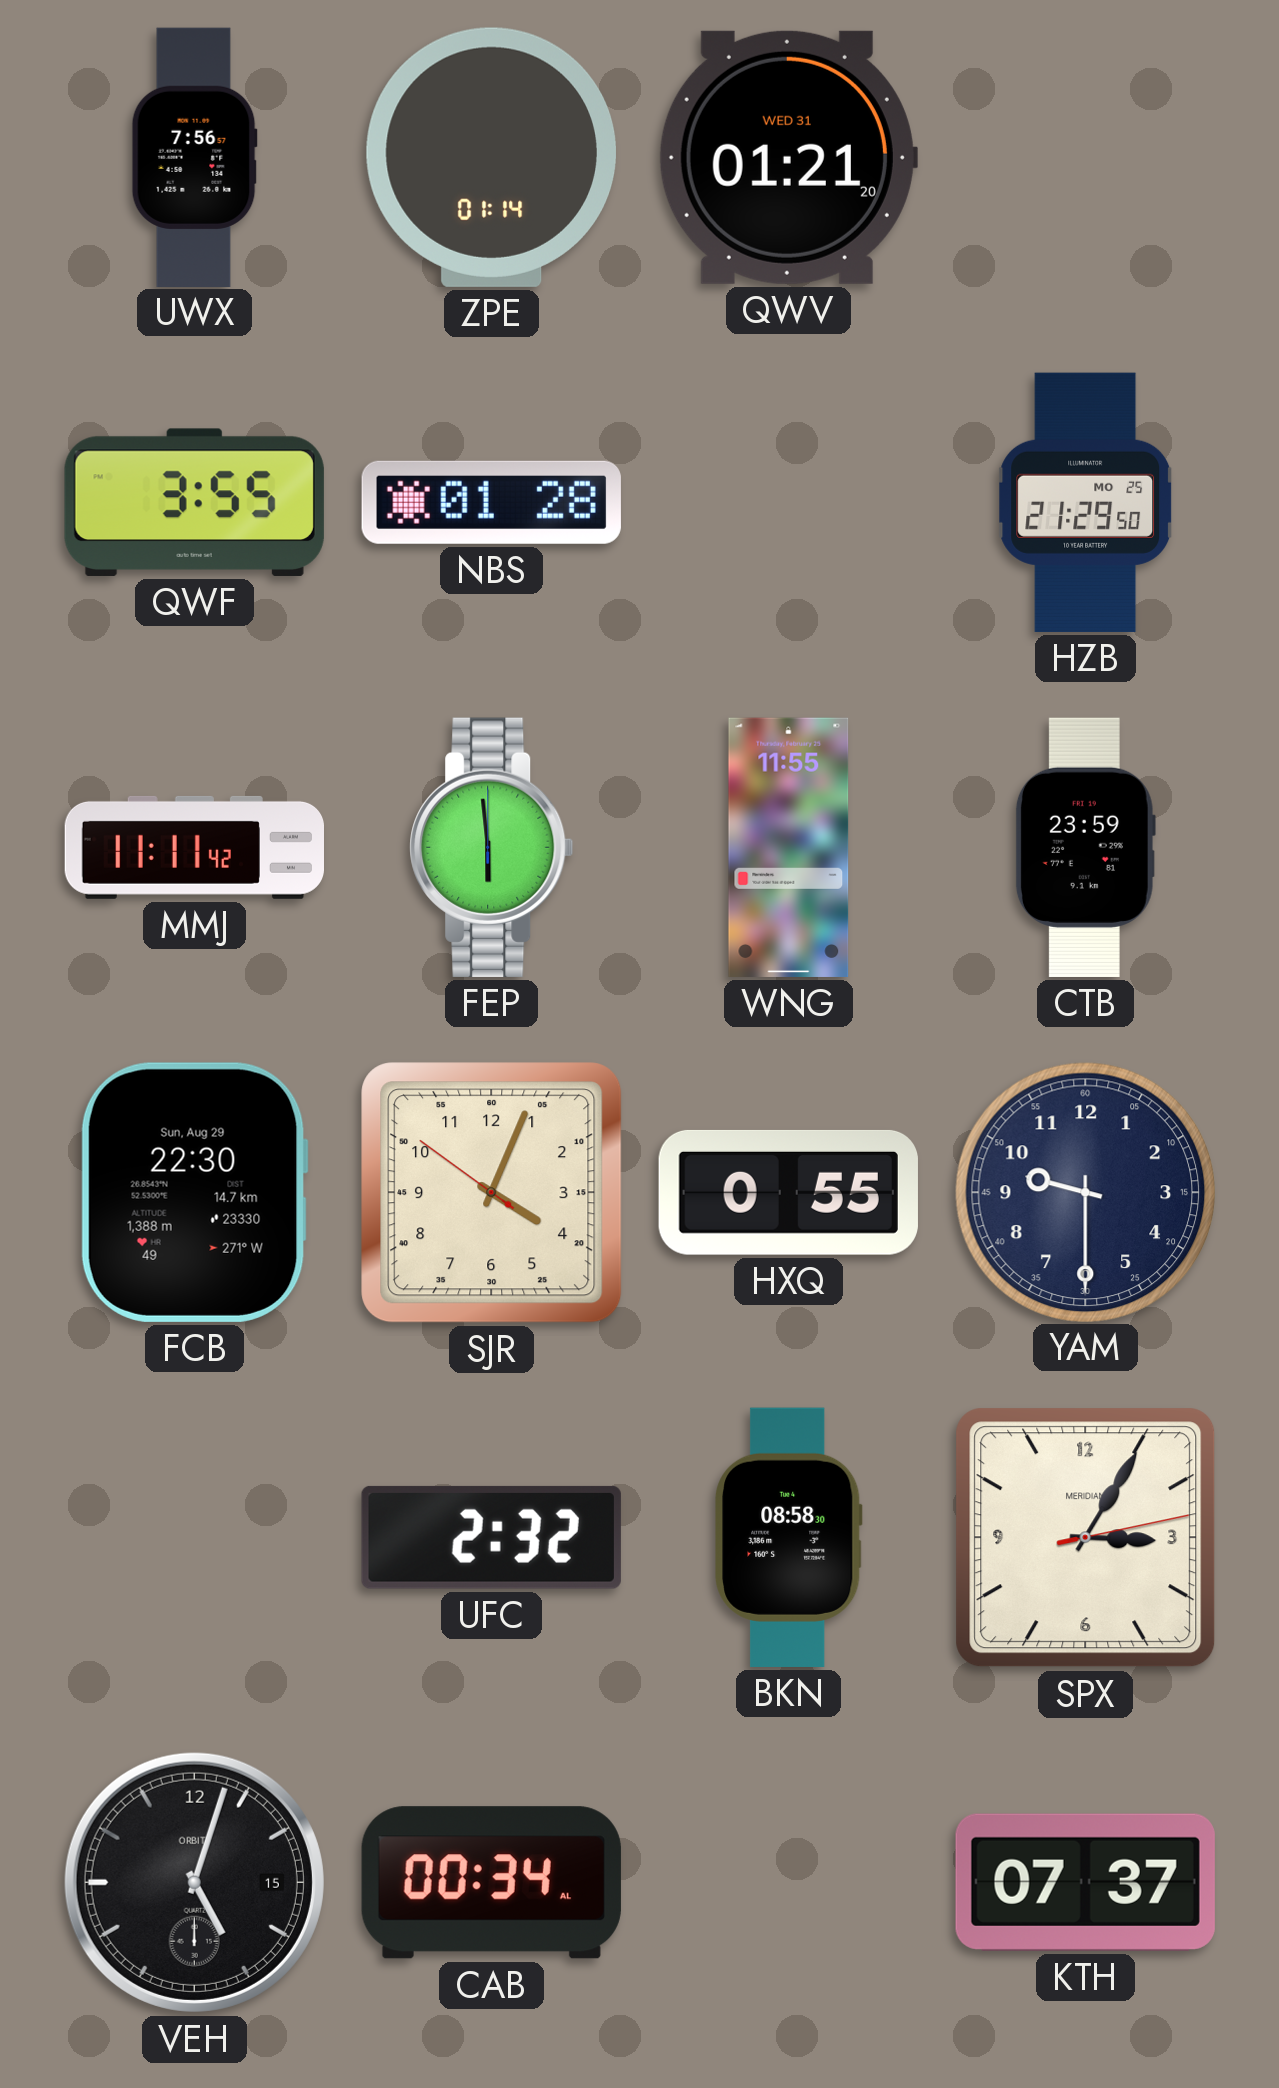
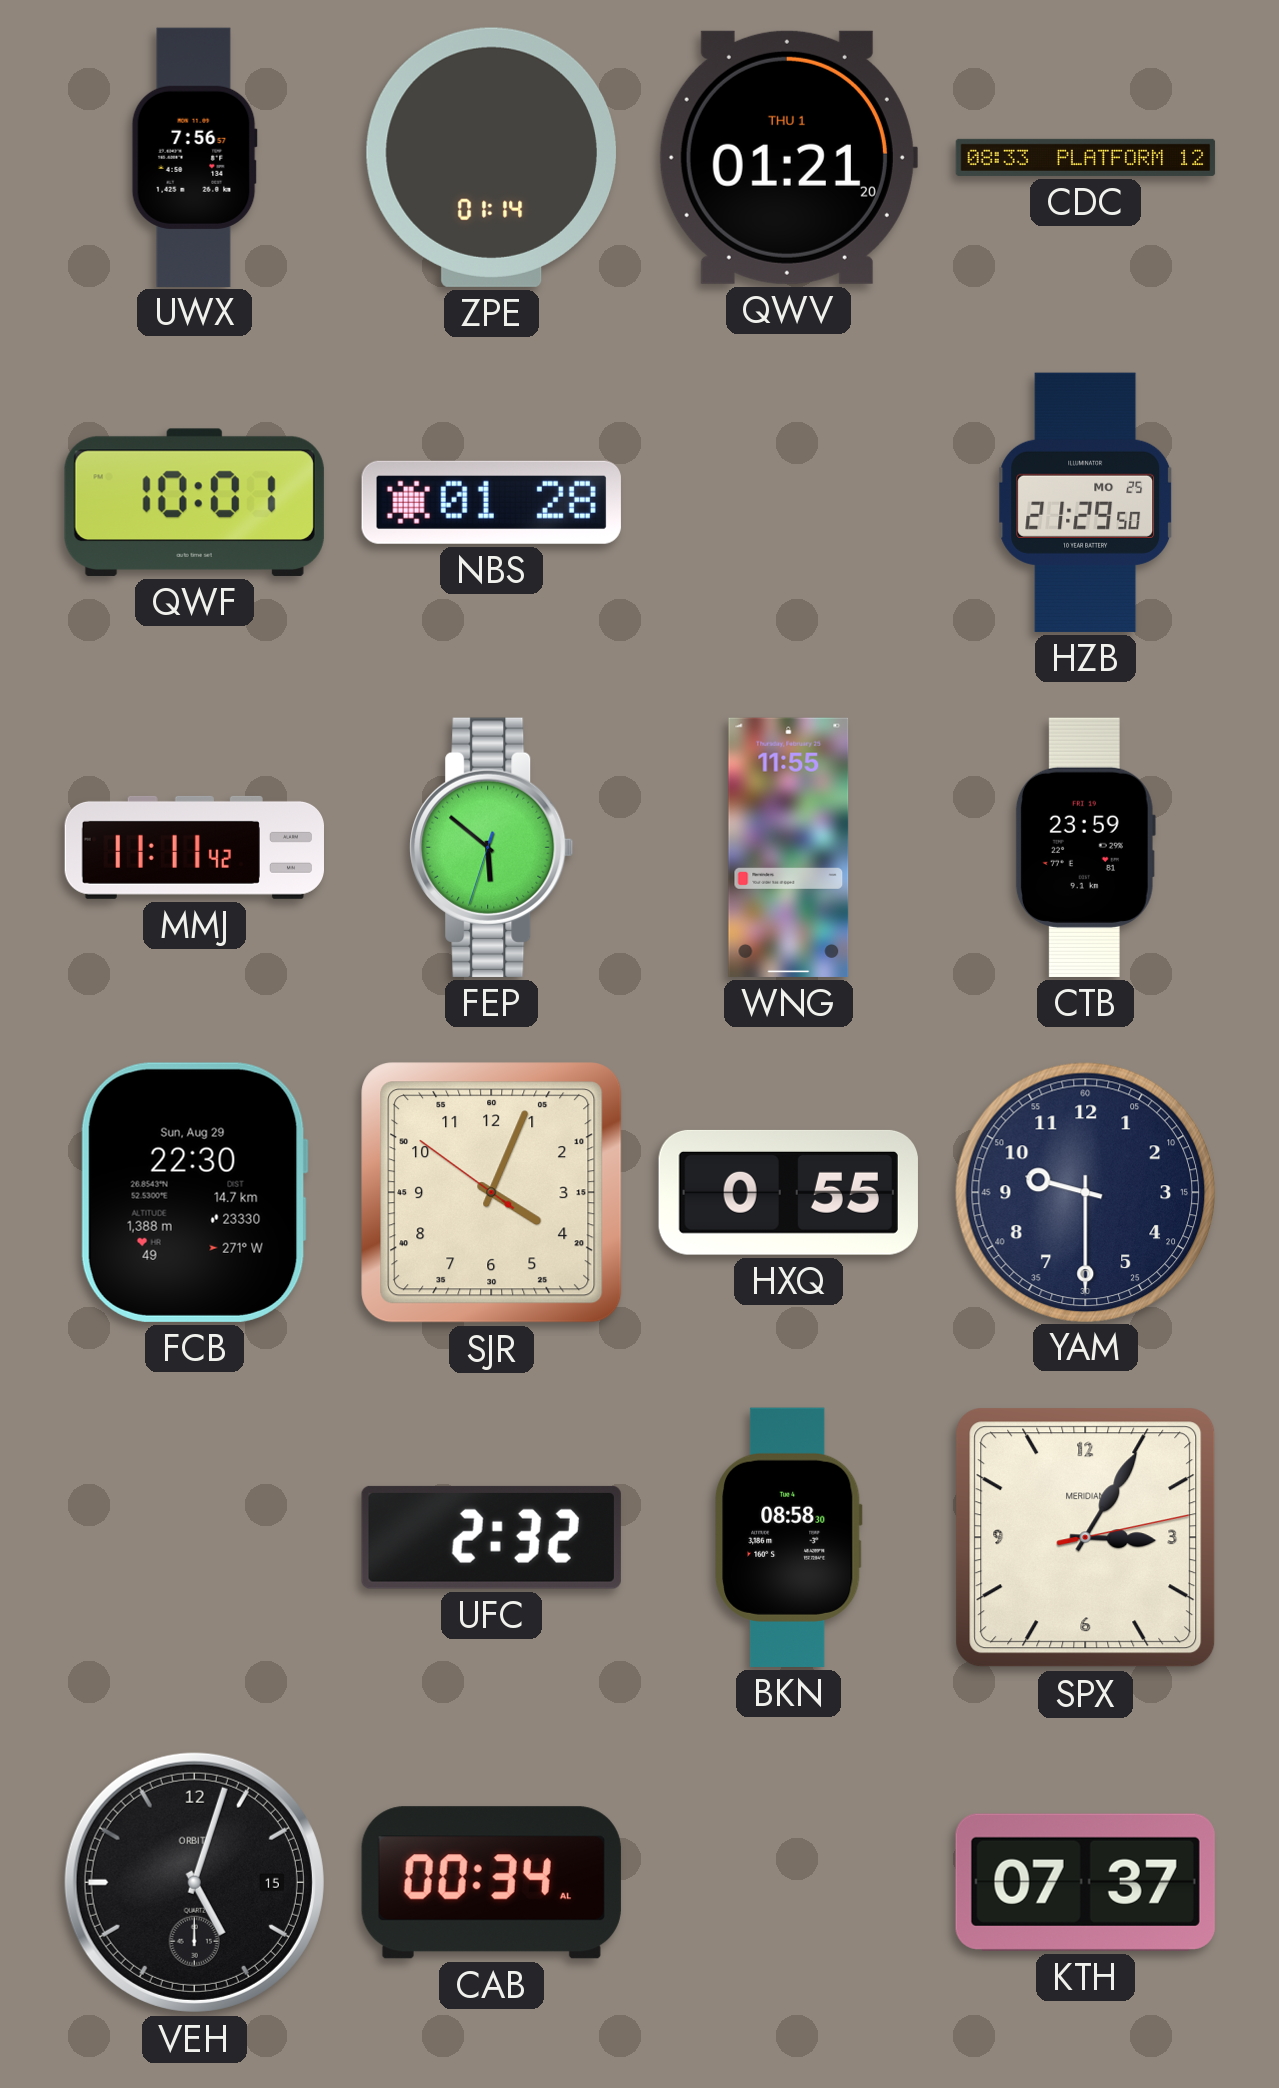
QWV date: WED 31 -> THU 1 (788, 157)
CDC: none -> 08:33 (1086, 157)
QWF: 3:55 -> 10:01 (194, 502)
FEP: 5:59 -> 5:51 (492, 847)
